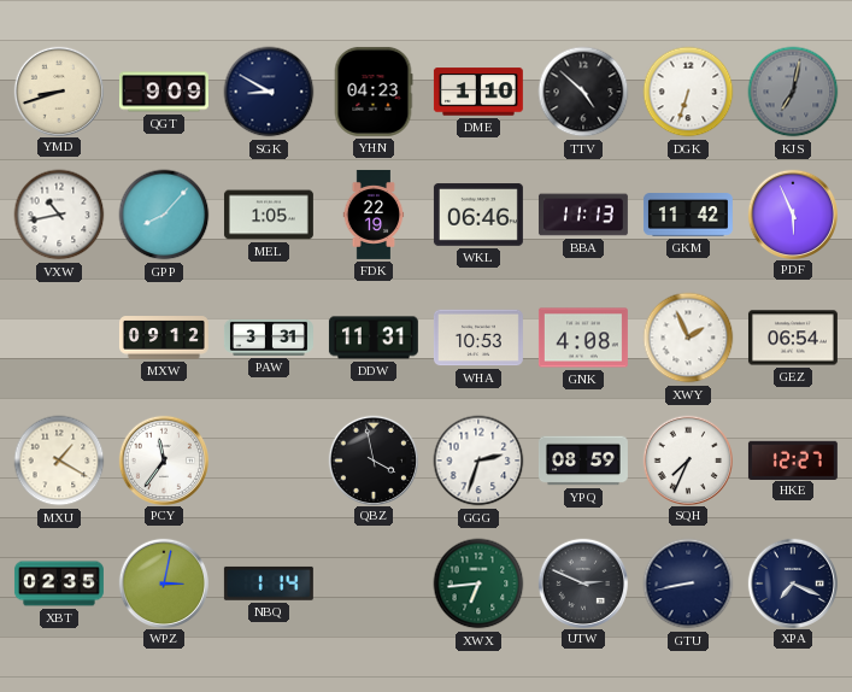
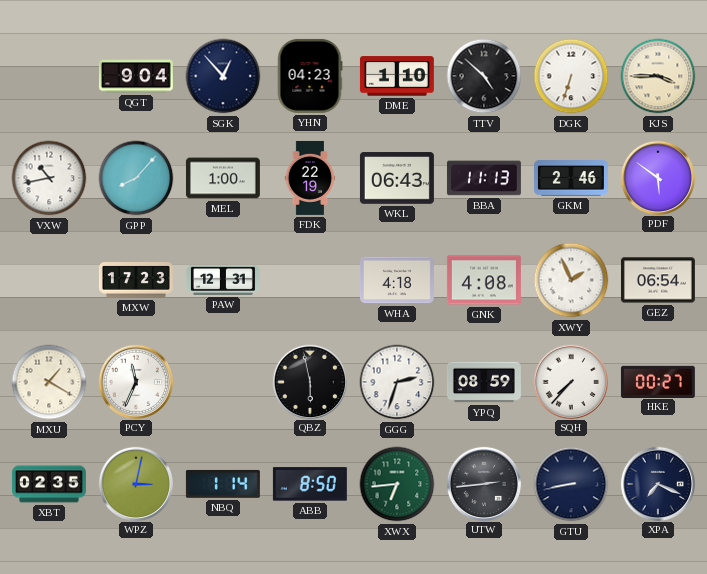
YMD: 8:42 -> none (58, 90)
QGT: 9:09 -> 9:04 (136, 76)
SGK: 8:50 -> 12:53 (223, 76)
KJS: 7:02 -> 3:45 (658, 76)
KJS dial: grey -> cream (658, 76)
MEL: 1:05 -> 1:00 (223, 178)
WKL: 06:46 -> 06:43 (397, 178)
GKM: 11:42 -> 2:46 (571, 178)
PDF: 5:56 -> 5:51 (657, 177)
MXW: 09:12 -> 17:23 (136, 280)
PAW: 3:31 -> 12:31 (223, 280)
DDW: 11:31 -> none (374, 338)
WHA: 10:53 -> 4:18 (397, 280)
PCY: 11:36 -> 11:34 (135, 381)
QBZ: 3:58 -> 5:58 (309, 381)
SQH: 7:34 -> 7:37 (570, 381)
HKE: 12:27 -> 00:27 (658, 381)
ABB: none -> 8:50 (310, 484)
UTW: 2:49 -> 2:44 (483, 483)
